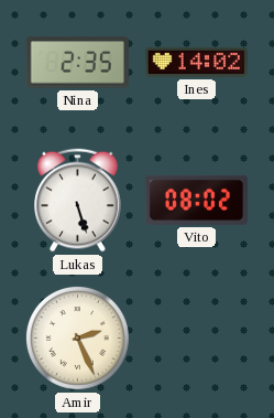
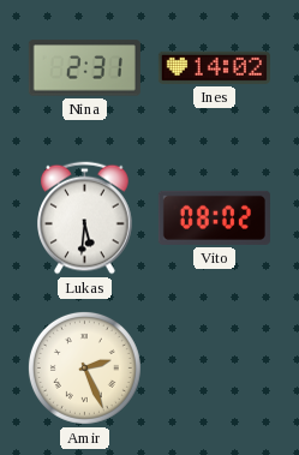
Nina: 2:35 -> 2:31 (84, 68)
Lukas: 5:27 -> 5:31 (85, 218)
